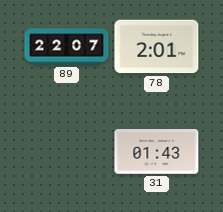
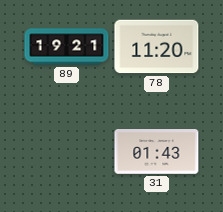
89: 22:07 -> 19:21 (67, 47)
78: 2:01 -> 11:20 (157, 47)
